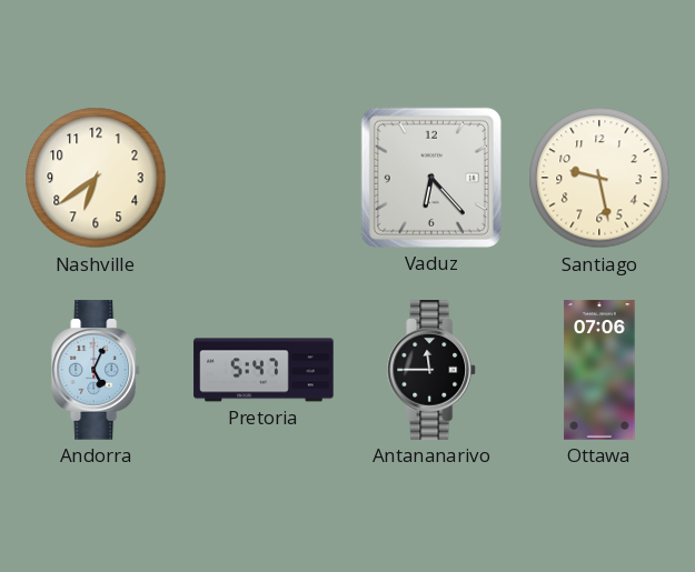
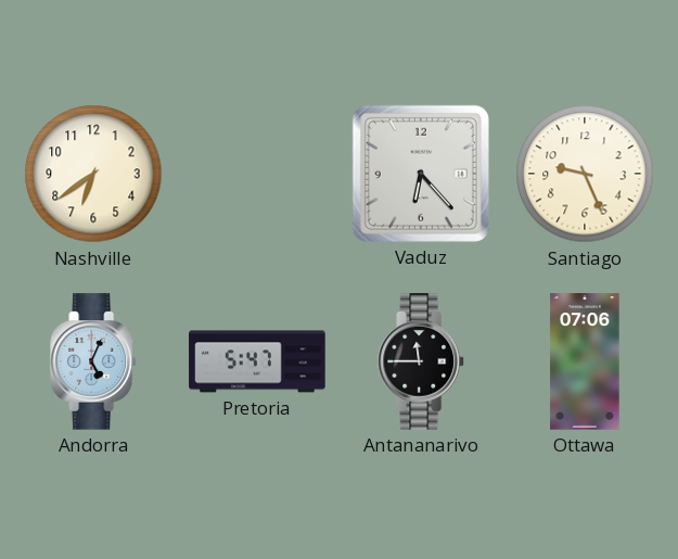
Santiago: 9:28 -> 9:26 (585, 174)
